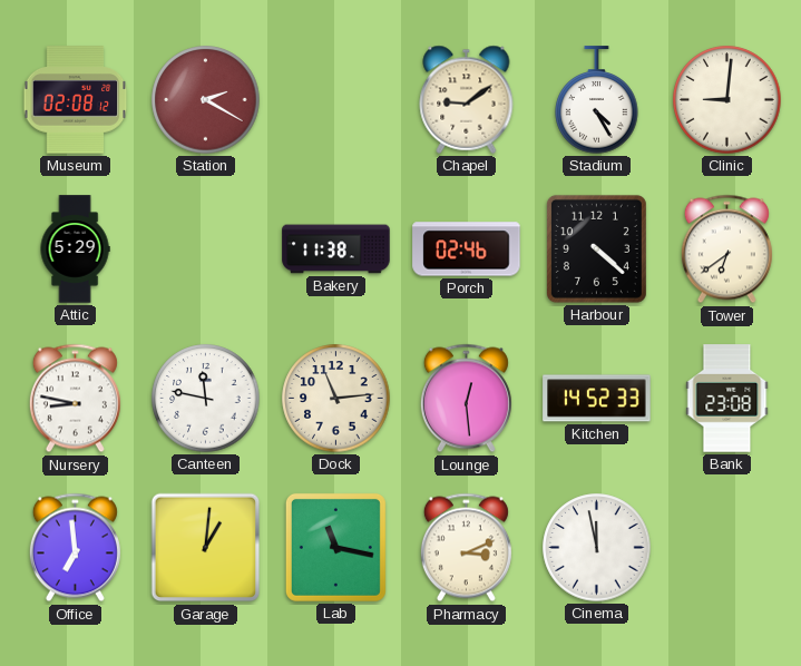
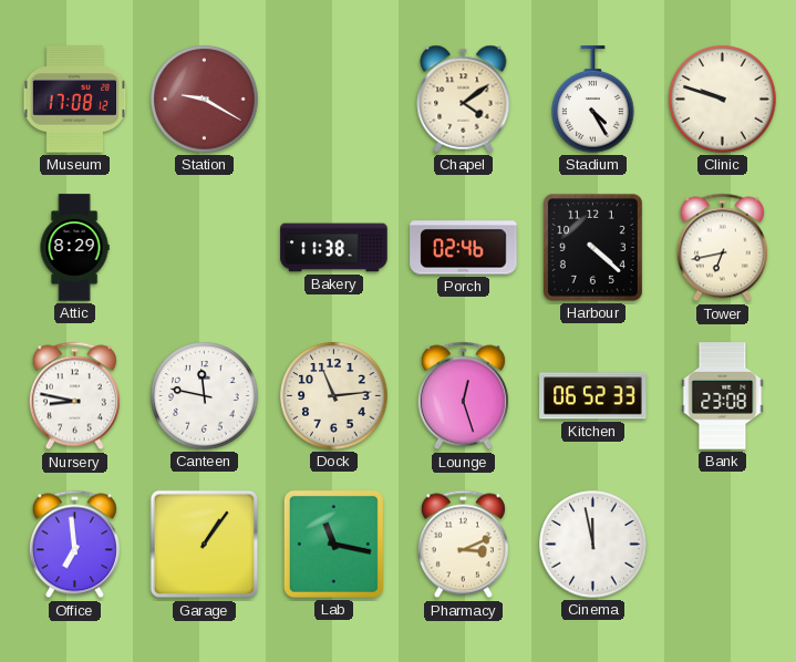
Museum: 02:08 -> 17:08 (75, 100)
Station: 2:20 -> 9:20 (205, 100)
Chapel: 9:09 -> 4:09 (464, 99)
Clinic: 9:01 -> 9:48 (723, 100)
Attic: 5:29 -> 8:29 (74, 248)
Tower: 6:39 -> 6:43 (722, 248)
Lounge: 12:29 -> 12:27 (463, 396)
Kitchen: 14:52 -> 06:52 (593, 396)
Garage: 1:01 -> 1:06 (205, 545)
